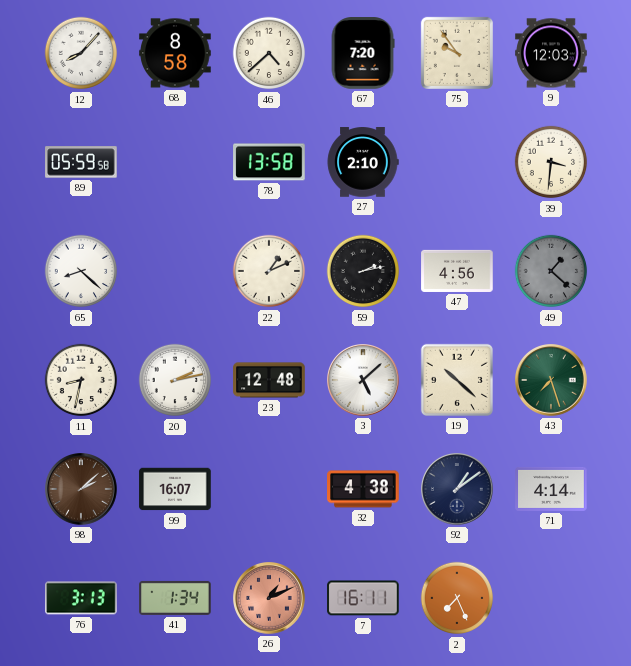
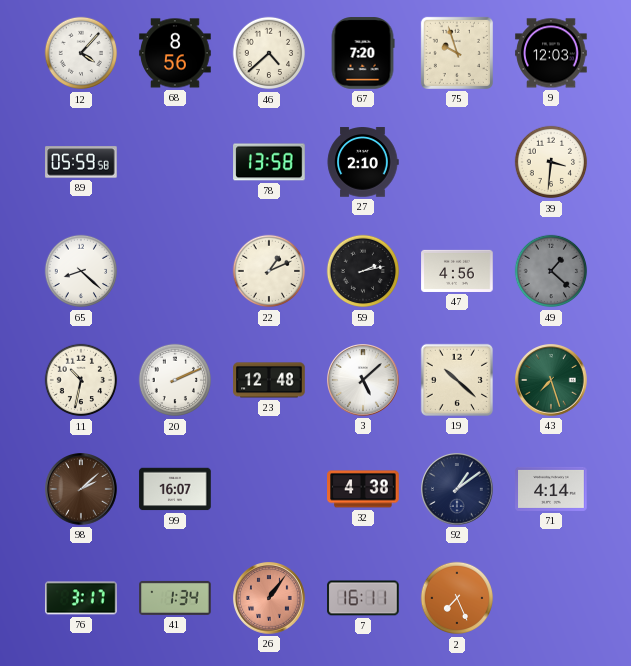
12: 8:07 -> 4:07 (81, 53)
68: 8:58 -> 8:56 (175, 53)
75: 9:54 -> 9:57 (457, 53)
11: 8:32 -> 10:32 (81, 380)
20: 2:13 -> 2:11 (175, 380)
76: 3:13 -> 3:17 (81, 598)
26: 1:11 -> 1:06 (270, 599)
